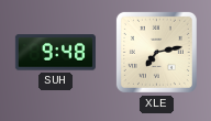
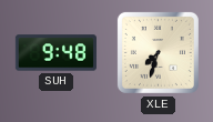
XLE: 7:13 -> 7:33 (158, 52)
